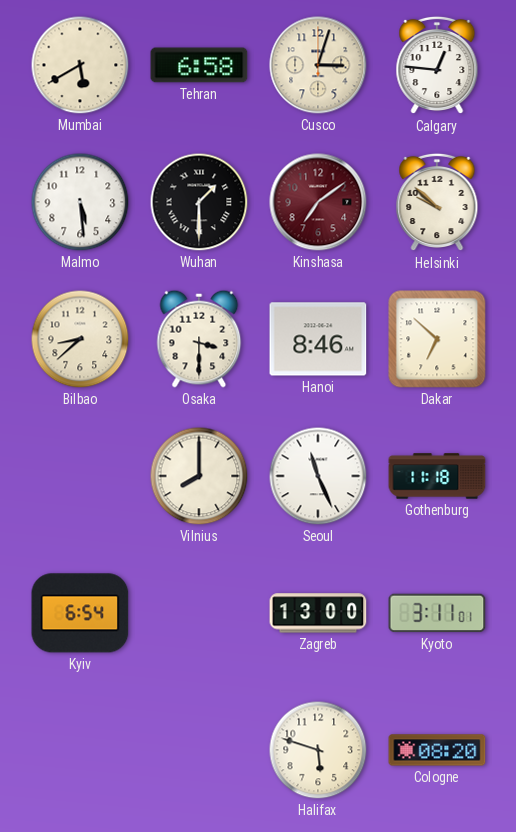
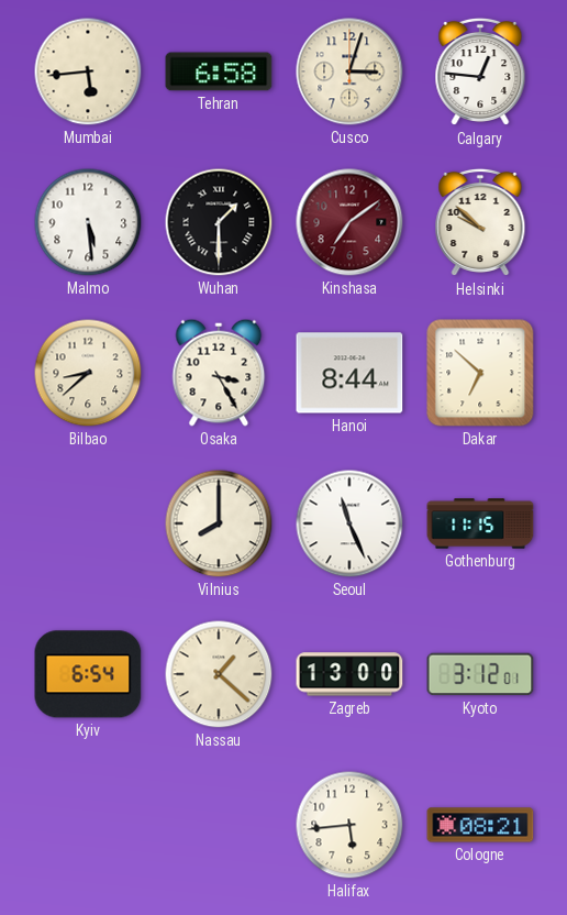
Mumbai: 5:40 -> 5:44 (88, 71)
Osaka: 3:30 -> 3:25 (219, 373)
Hanoi: 8:46 -> 8:44 (349, 373)
Gothenburg: 11:18 -> 11:15 (480, 523)
Nassau: none -> 1:22 (219, 674)
Kyoto: 3:11 -> 3:12 (480, 674)
Halifax: 5:48 -> 5:44 (349, 825)
Cologne: 08:20 -> 08:21 (480, 825)
